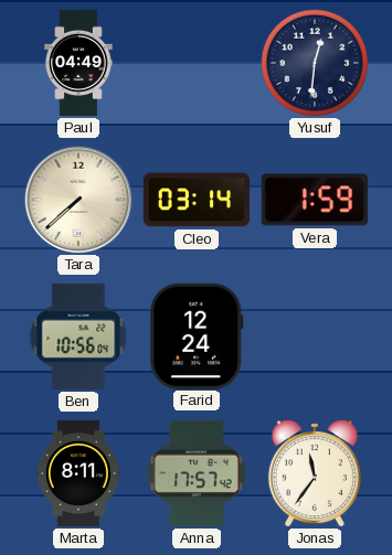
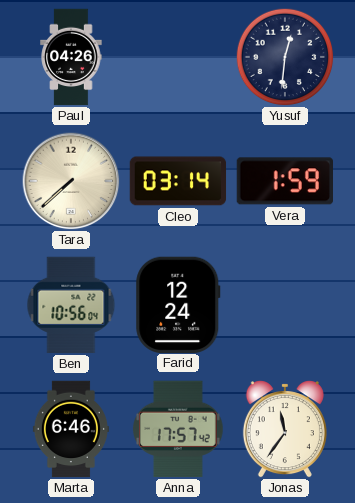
Paul: 04:49 -> 04:26 (71, 57)
Marta: 8:11 -> 6:46 (71, 429)
